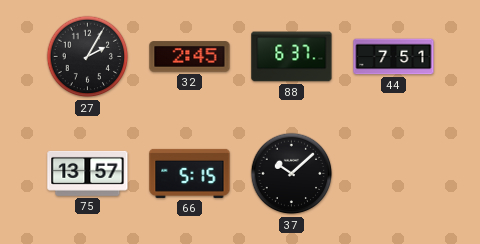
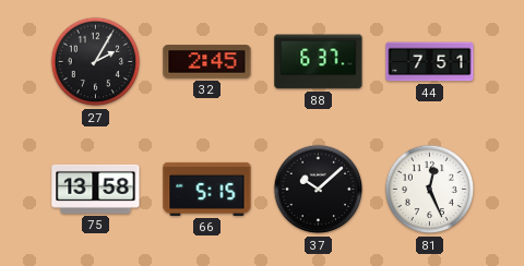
75: 13:57 -> 13:58 (96, 189)
81: none -> 12:26 (430, 190)
